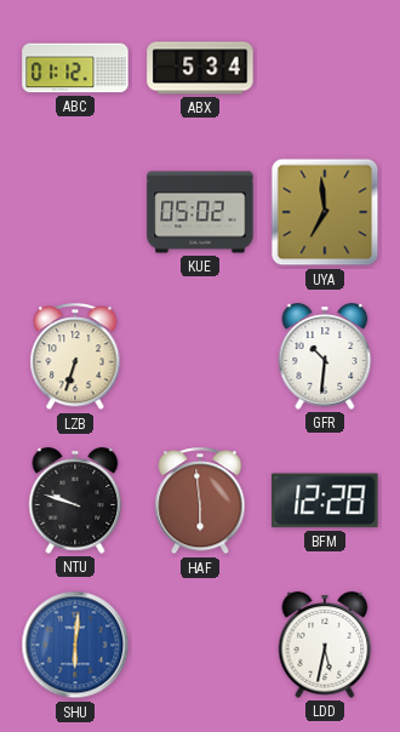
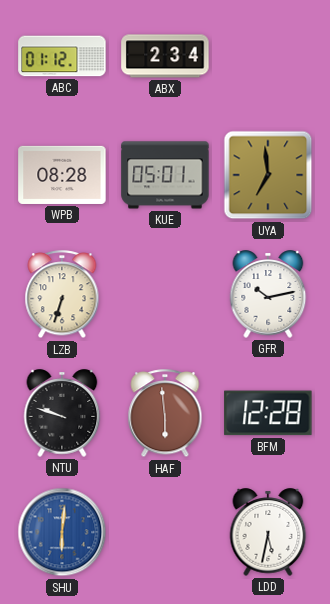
ABX: 5:34 -> 2:34 (165, 56)
WPB: none -> 08:28 (62, 175)
KUE: 05:02 -> 05:01 (165, 175)
GFR: 10:31 -> 10:13 (268, 294)
